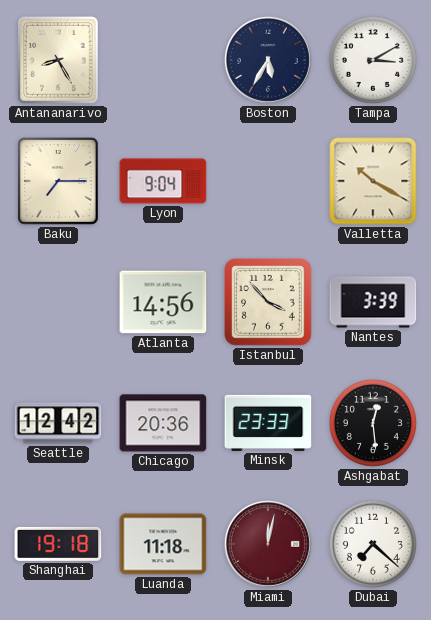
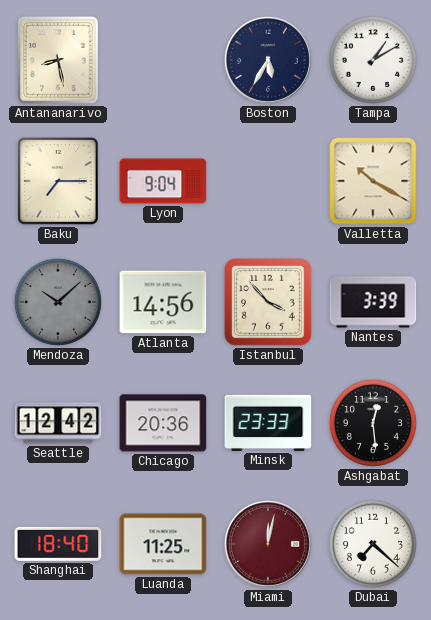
Antananarivo: 8:25 -> 8:28 (59, 61)
Tampa: 3:10 -> 1:10 (373, 60)
Mendoza: none -> 10:08 (58, 302)
Shanghai: 19:18 -> 18:40 (58, 544)
Luanda: 11:18 -> 11:25 (163, 544)
